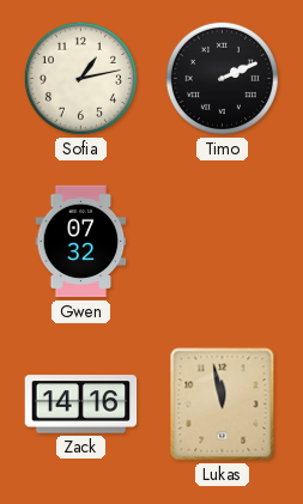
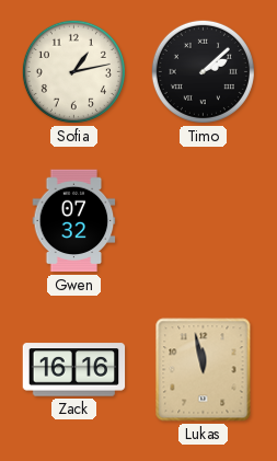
Timo: 2:11 -> 2:08 (203, 71)
Zack: 14:16 -> 16:16 (74, 370)
